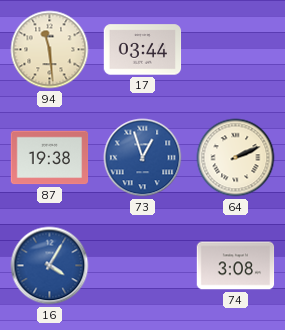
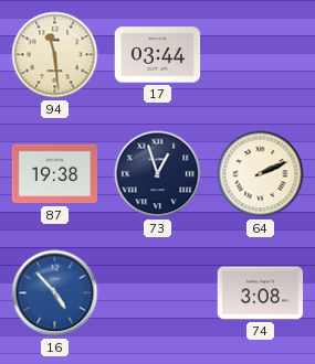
73 dial: blue -> navy (158, 174)
16: 4:05 -> 4:53 (55, 293)
